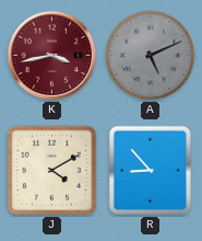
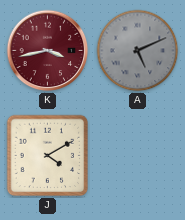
R: 8:53 -> none (150, 170)
